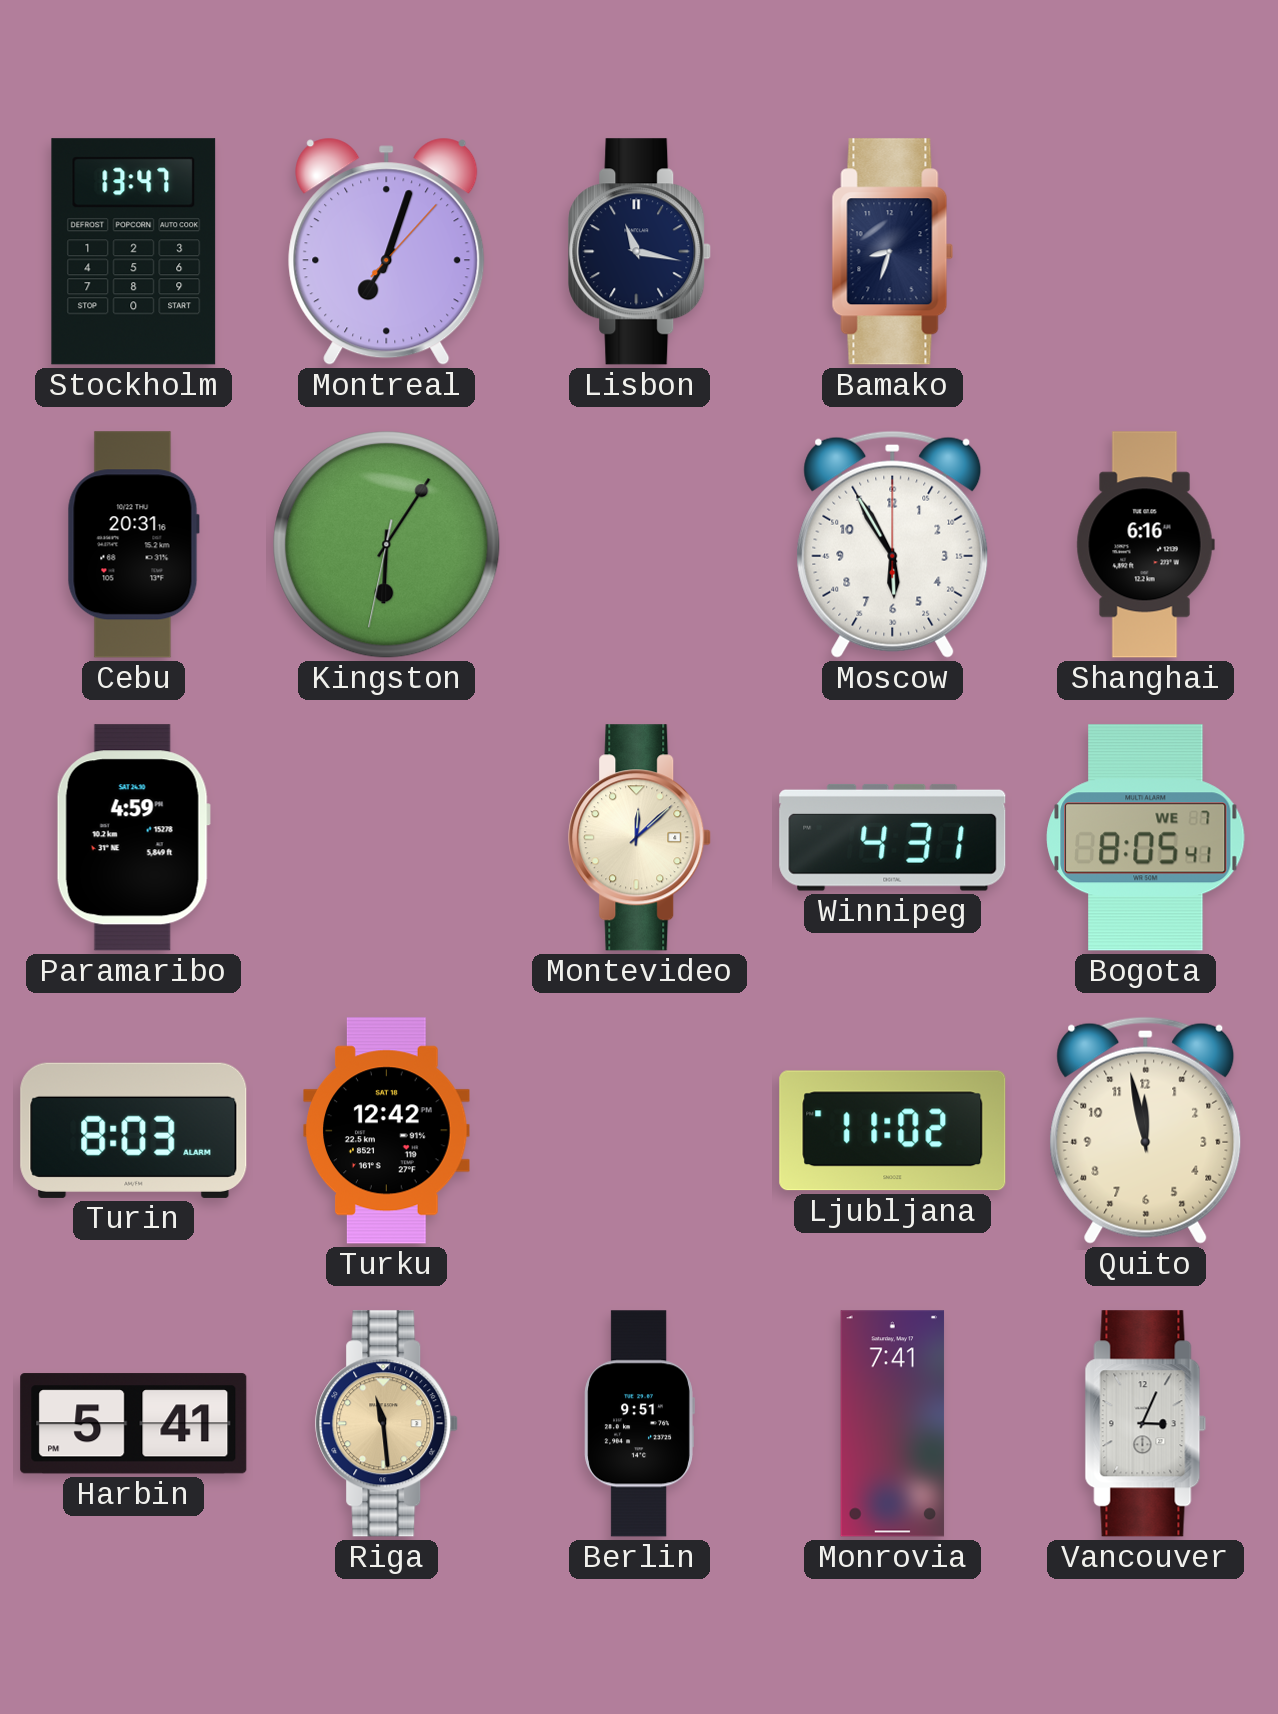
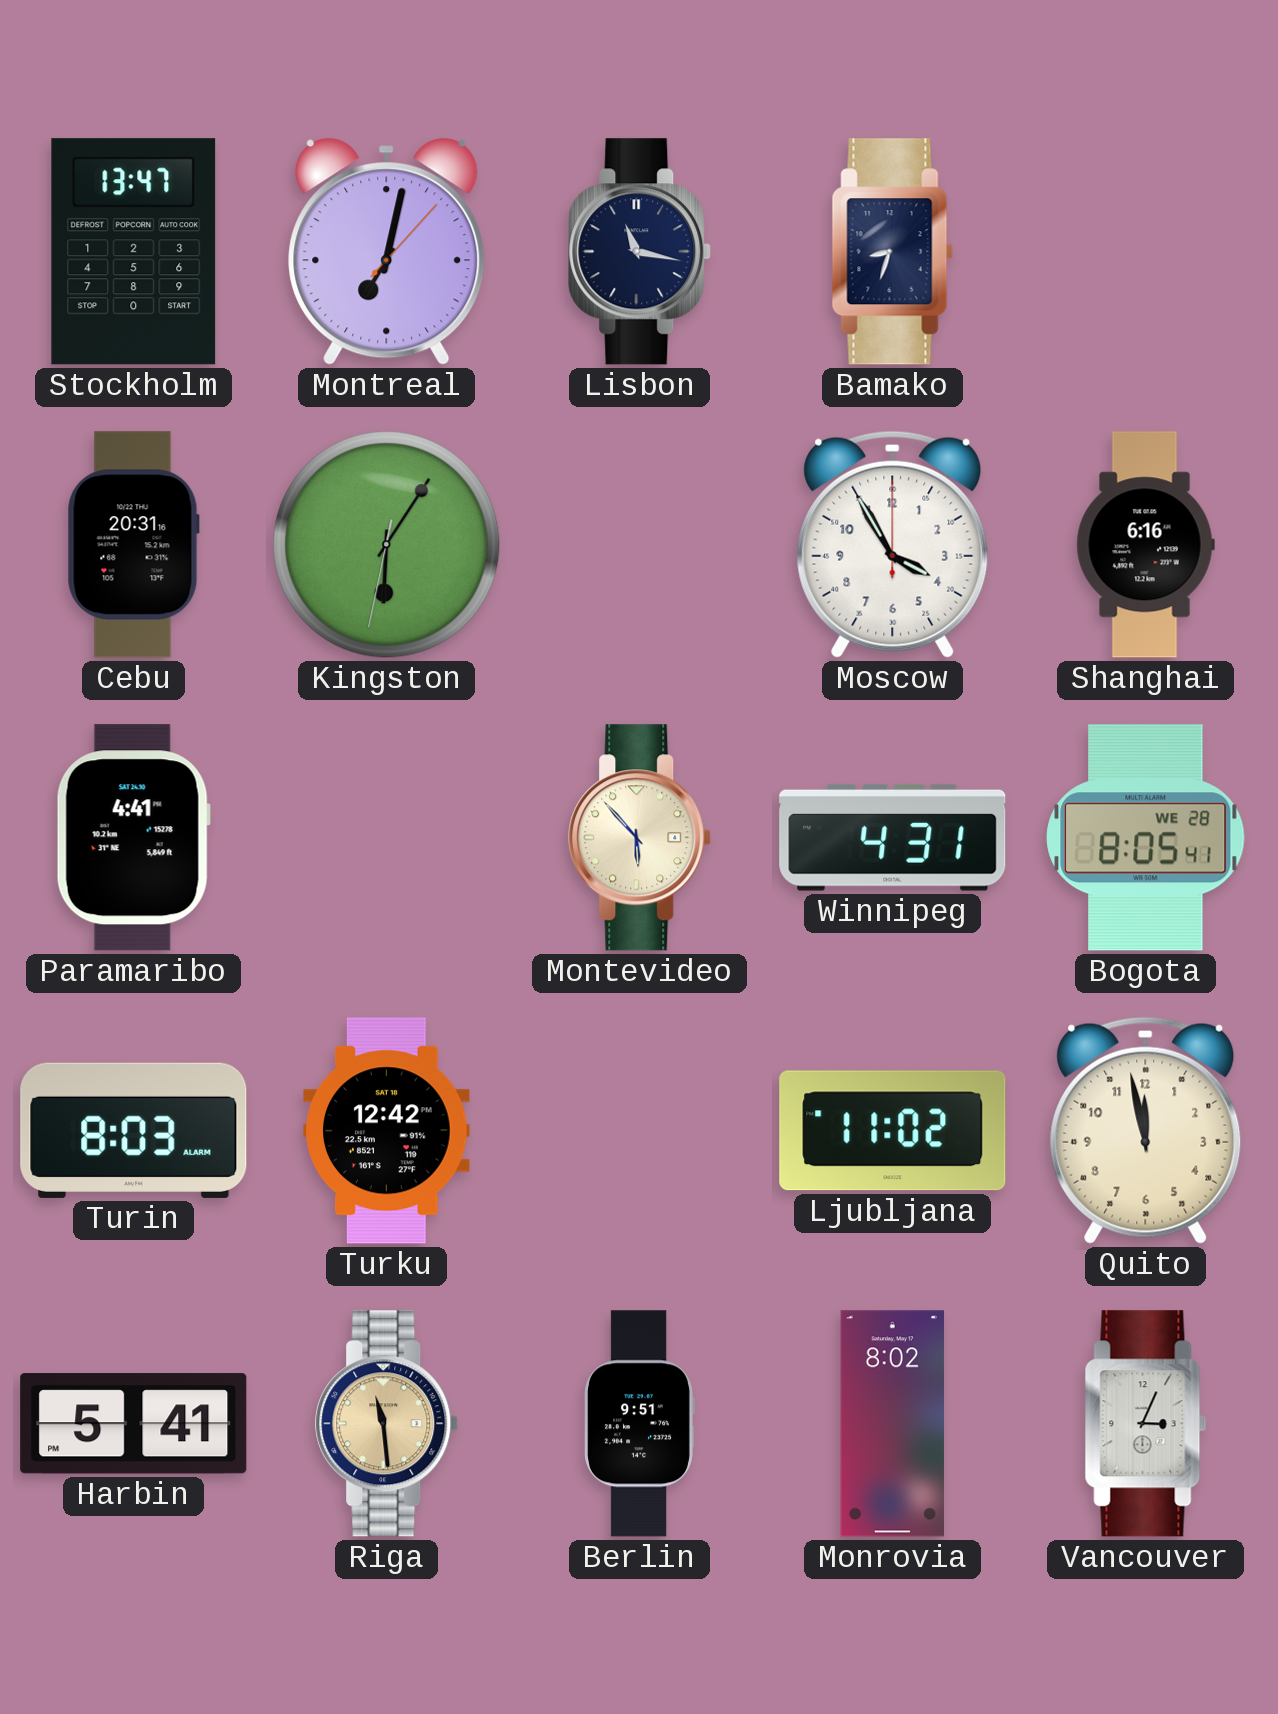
Montreal: 7:03 -> 7:02 (387, 251)
Moscow: 5:55 -> 3:55 (893, 544)
Paramaribo: 4:59 -> 4:41 (133, 838)
Montevideo: 12:08 -> 5:53 (640, 838)
Bogota date: WE 7 -> WE 28 (1146, 838)
Monrovia: 7:41 -> 8:02 (893, 1424)
